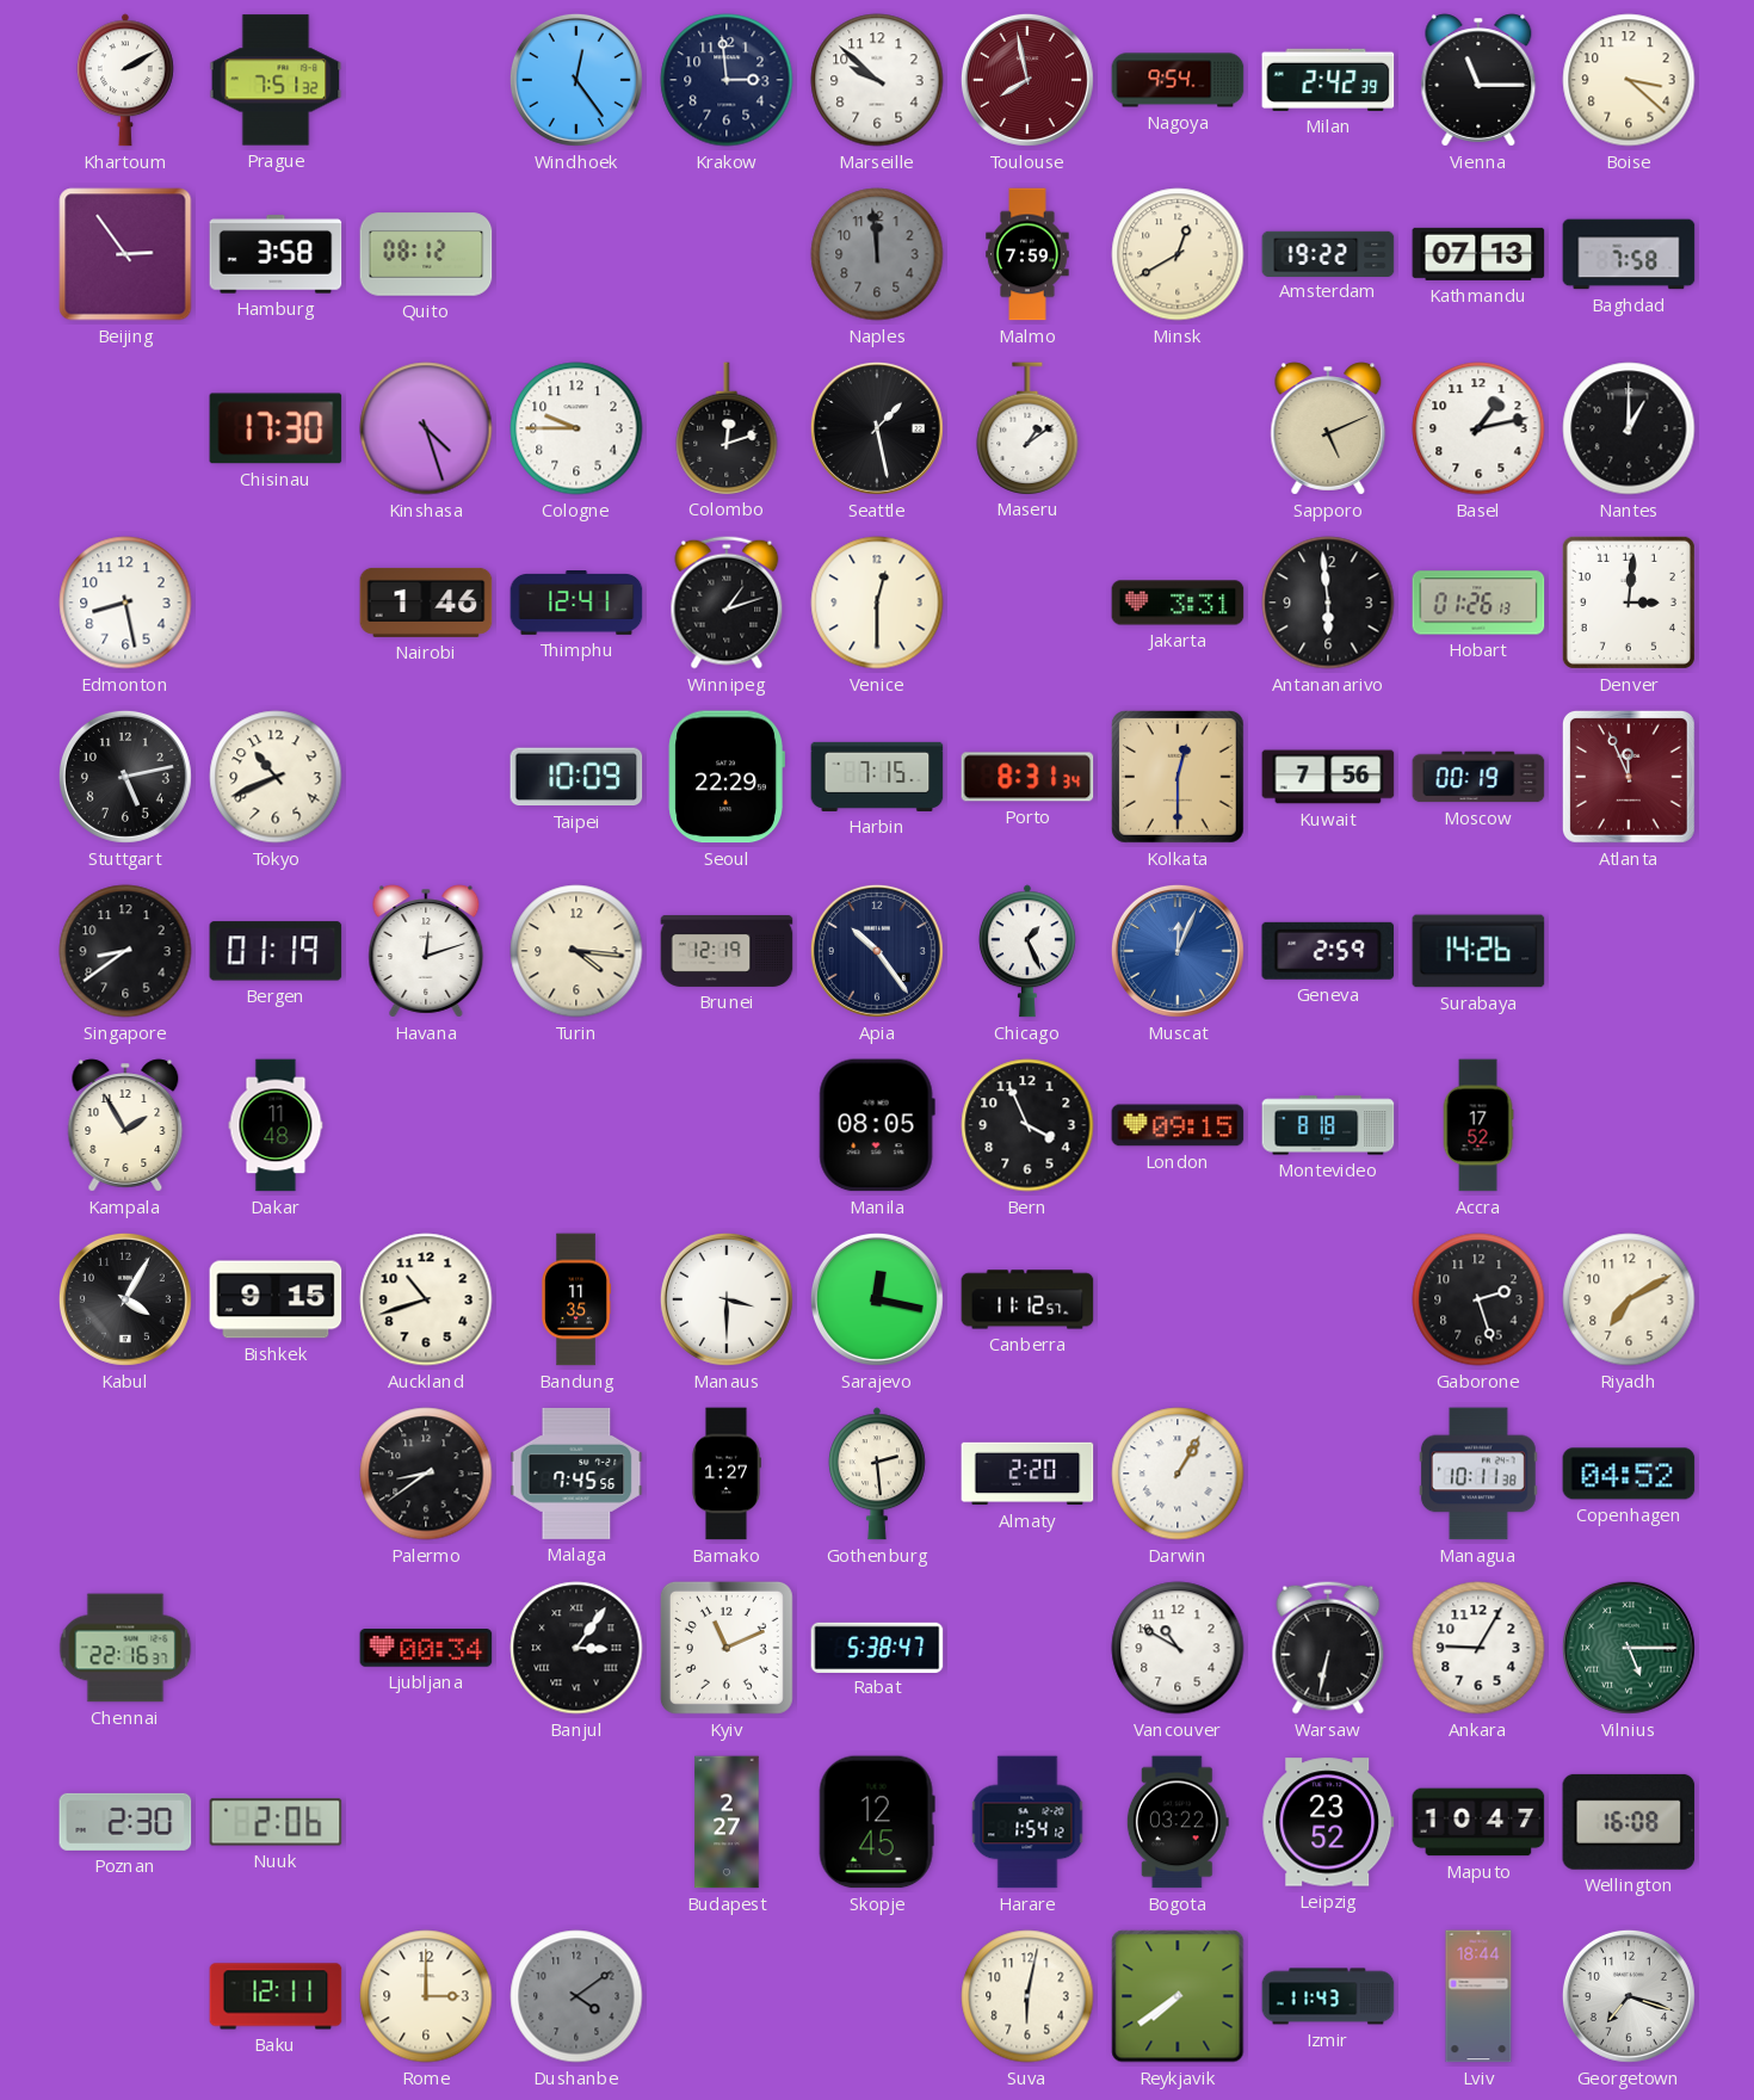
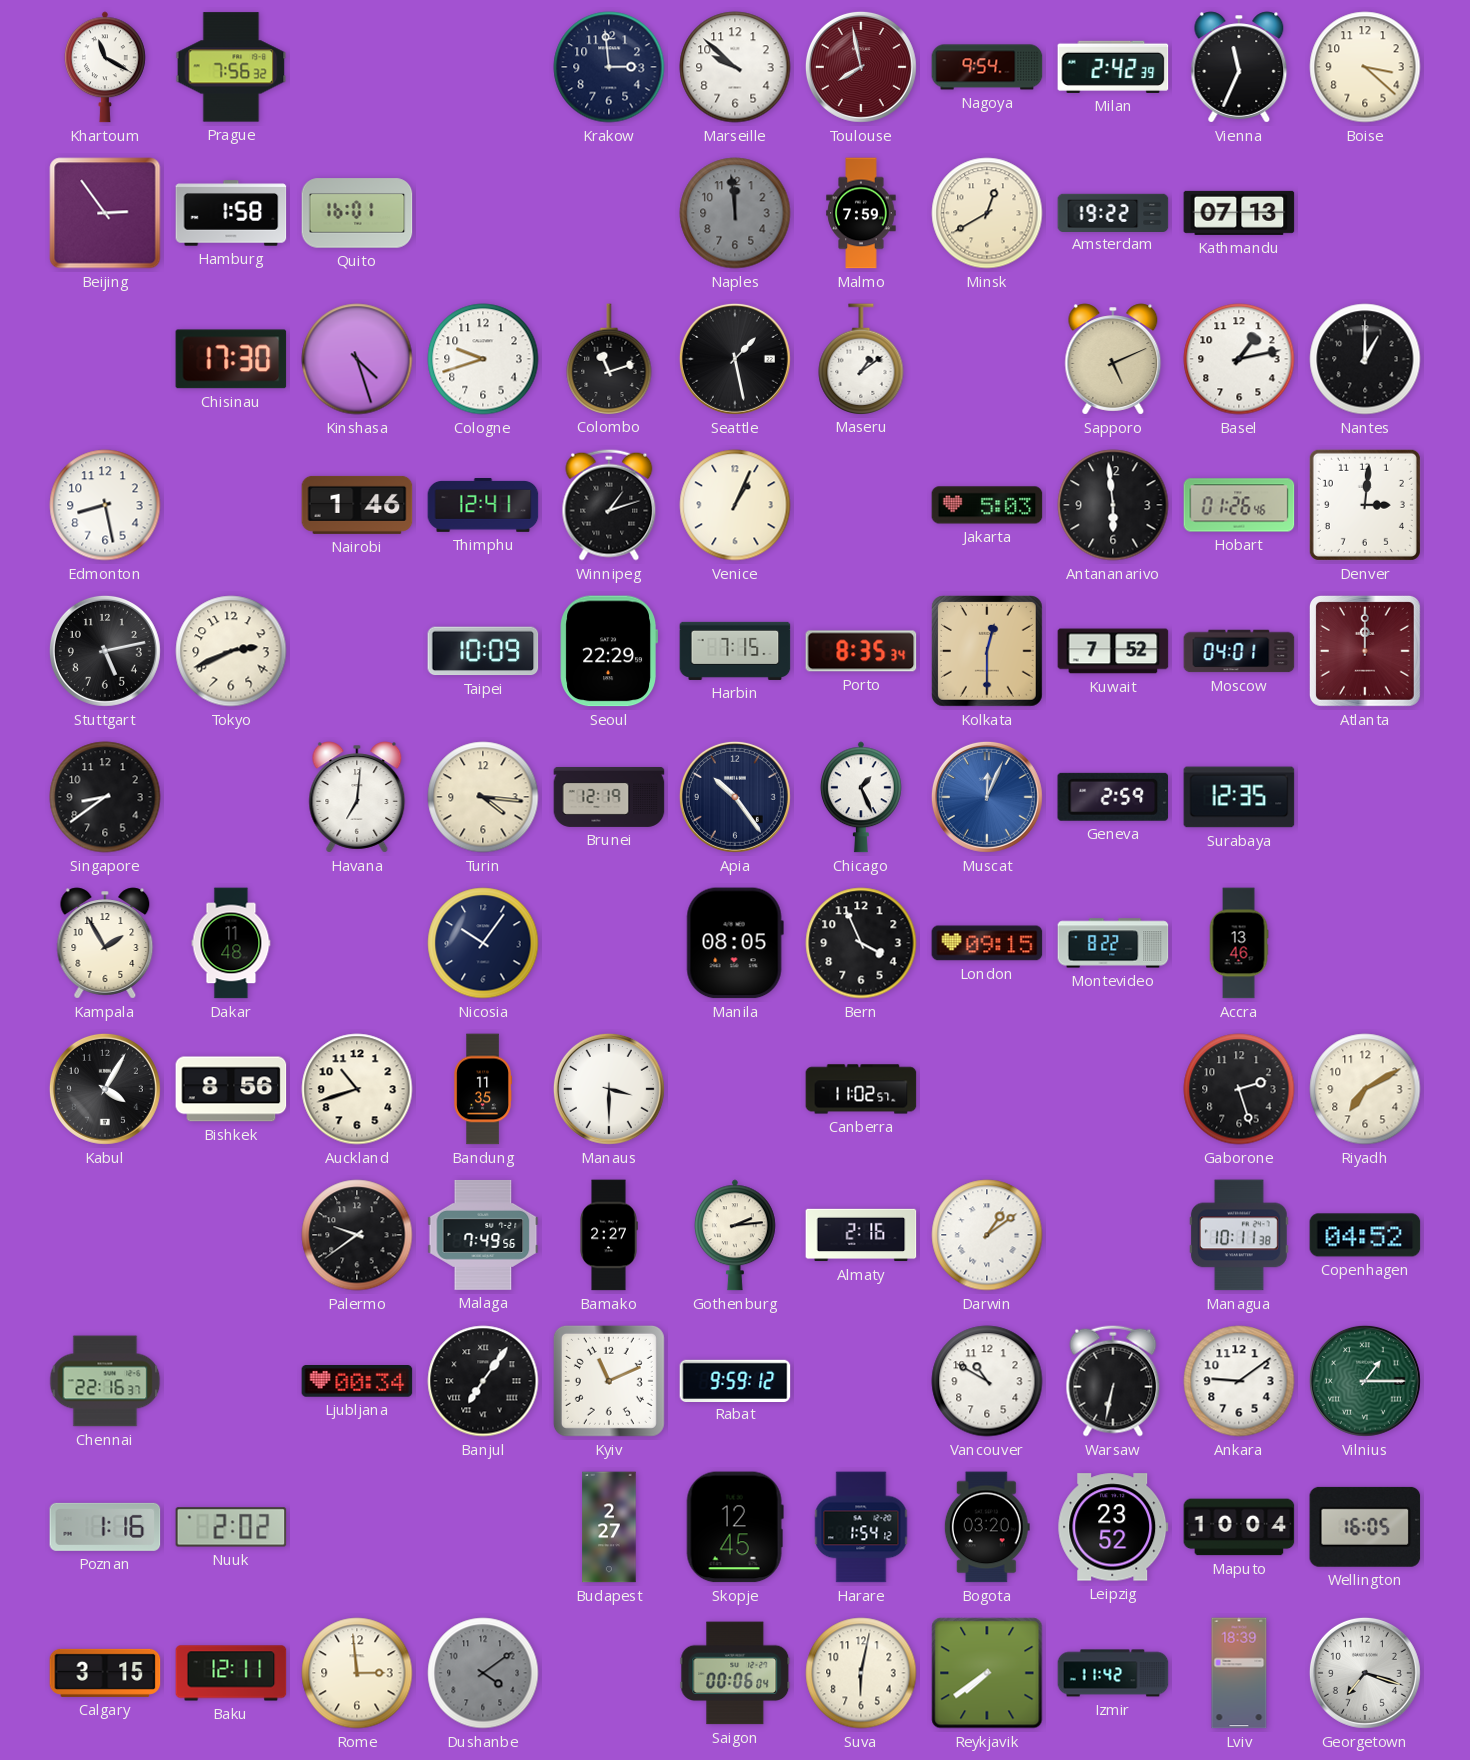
Khartoum: 2:10 -> 11:20 (105, 67)
Prague: 7:51 -> 7:56 (231, 67)
Windhoek: 12:24 -> none (576, 80)
Vienna: 11:15 -> 11:34 (1239, 67)
Hamburg: 3:58 -> 1:58 (231, 213)
Quito: 08:12 -> 16:01 (357, 213)
Baghdad: 7:58 -> none (1629, 254)
Cologne: 9:45 -> 9:42 (483, 359)
Colombo: 12:12 -> 11:12 (609, 359)
Venice: 12:30 -> 1:04 (735, 505)
Jakarta: 3:31 -> 5:03 (987, 505)
Hobart: 01:26:13 -> 01:26:46 (1239, 505)
Tokyo: 10:41 -> 2:41 (231, 651)
Porto: 8:31 -> 8:35 (861, 651)
Kuwait: 7:56 -> 7:52 (1113, 651)
Moscow: 00:19 -> 04:01 (1239, 651)
Atlanta: 11:56 -> 12:00 (1365, 651)
Bergen: 01:19 -> none (276, 951)
Havana: 12:12 -> 7:01 (357, 797)
Surabaya: 14:26 -> 12:35 (1239, 797)
Nicosia: none -> 10:06 (483, 943)
Montevideo: 8:18 -> 8:22 (1113, 943)
Accra: 17:52 -> 13:46 (1239, 943)
Bishkek: 9:15 -> 8:56 (231, 1089)
Sarajevo: 12:17 -> none (877, 1299)
Canberra: 11:12 -> 11:02 (861, 1089)
Palermo: 8:39 -> 9:39 (357, 1235)
Malaga: 7:45 -> 7:49 (483, 1235)
Bamako: 1:27 -> 2:27 (609, 1235)
Gothenburg: 2:29 -> 2:14 (735, 1235)
Almaty: 2:20 -> 2:16 (861, 1235)
Darwin: 1:05 -> 1:09 (987, 1235)
Banjul: 3:06 -> 7:06 (483, 1381)
Rabat: 5:38 -> 9:59 (735, 1380)
Ankara: 9:05 -> 9:09 (1239, 1381)
Vilnius: 5:15 -> 1:15 (1365, 1381)
Poznan: 2:30 -> 1:16 (105, 1527)
Nuuk: 2:06 -> 2:02 (231, 1527)
Bogota: 03:22 -> 03:20 (987, 1527)
Maputo: 10:47 -> 10:04 (1239, 1527)
Wellington: 16:08 -> 16:05 (1365, 1527)
Calgary: none -> 3:15 (105, 1673)
Rome: 3:00 -> 2:59 (357, 1673)
Saigon: none -> 00:06 (735, 1673)
Izmir: 11:43 -> 11:42 (1113, 1673)
Lviv: 18:44 -> 18:39 (1239, 1673)
